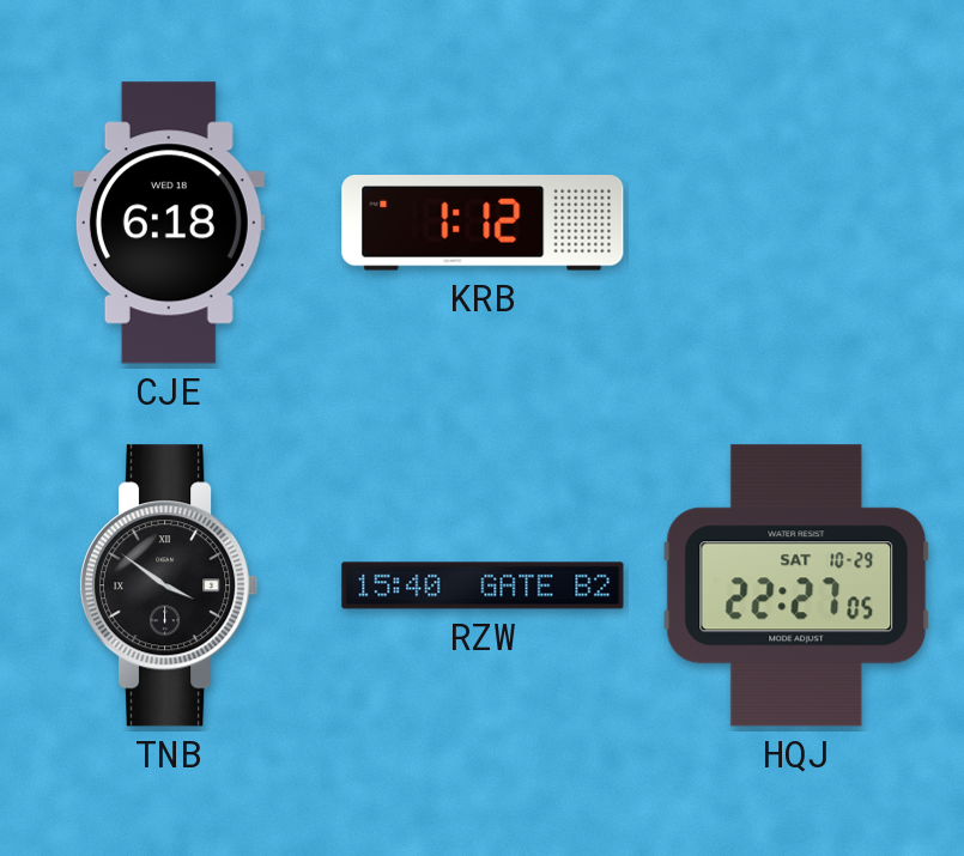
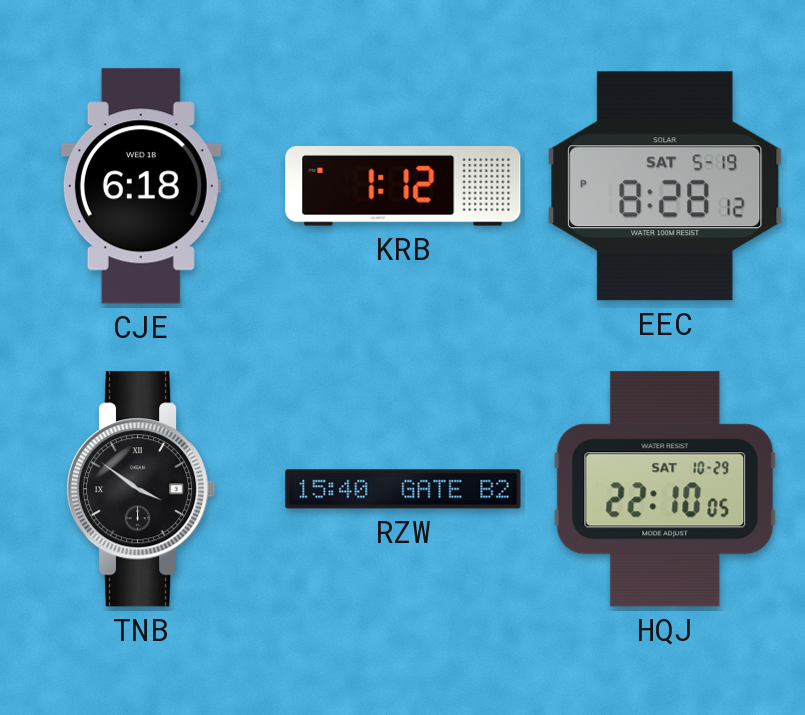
EEC: none -> 8:28 (665, 186)
HQJ: 22:27 -> 22:10 (665, 489)
